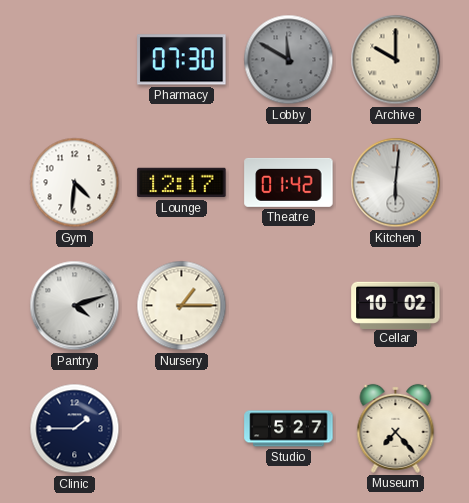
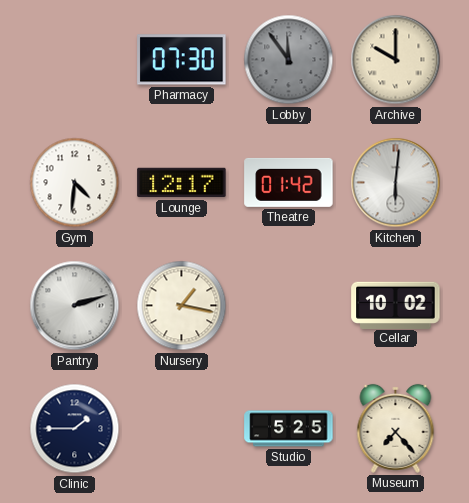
Lobby: 11:50 -> 11:54 (289, 60)
Pantry: 4:12 -> 2:12 (75, 306)
Nursery: 1:15 -> 1:17 (182, 306)
Studio: 5:27 -> 5:25 (289, 429)
